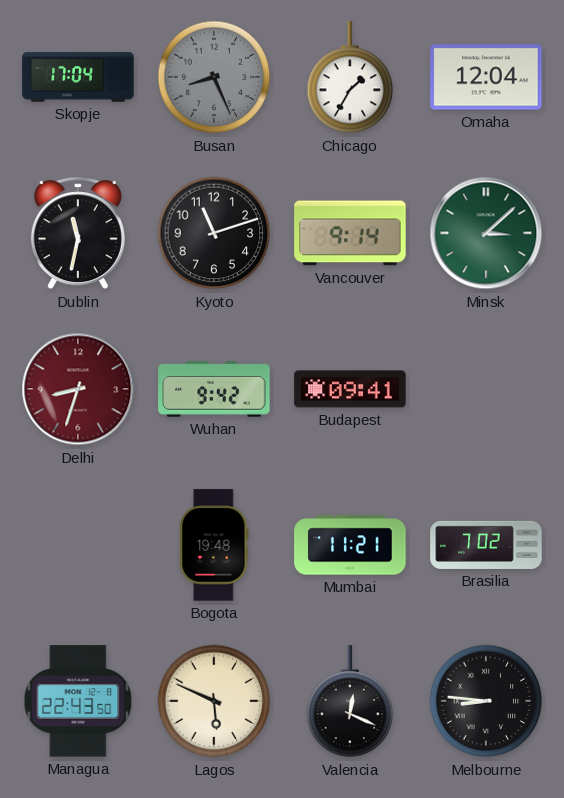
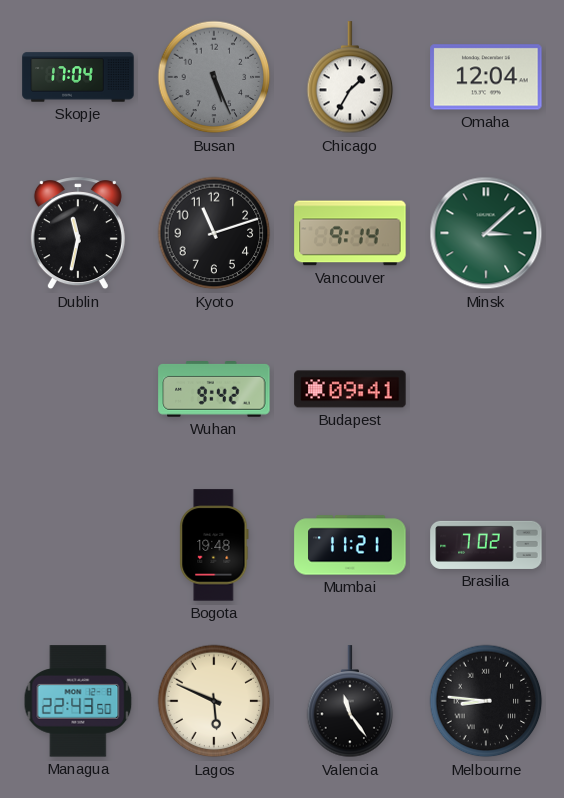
Busan: 8:26 -> 5:26 (214, 77)
Delhi: 8:33 -> none (78, 389)
Valencia: 12:19 -> 11:24 (350, 702)
